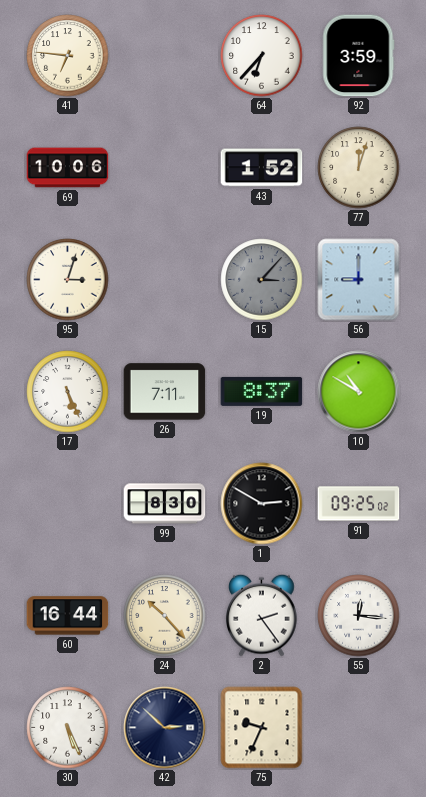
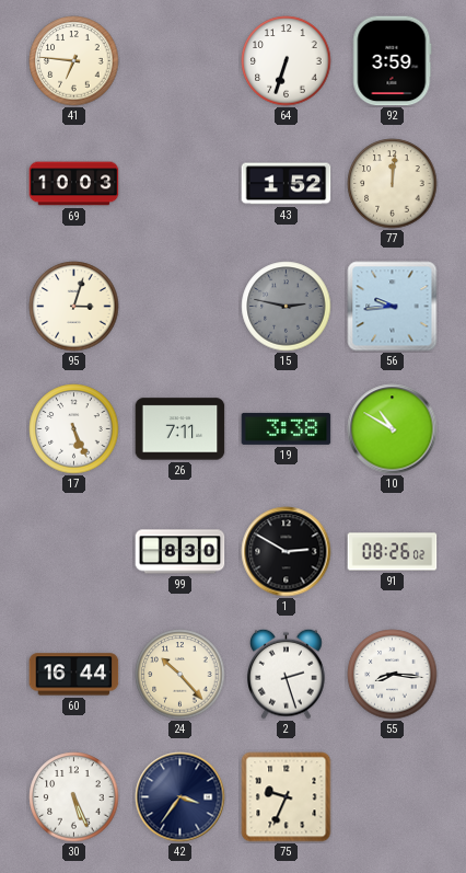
64: 6:37 -> 6:33 (287, 61)
69: 10:06 -> 10:03 (74, 184)
77: 12:03 -> 12:01 (393, 184)
15: 3:07 -> 2:47 (287, 307)
56: 9:00 -> 9:44 (393, 307)
19: 8:37 -> 3:38 (287, 428)
91: 09:25 -> 08:26 (393, 552)
2: 2:24 -> 2:27 (287, 674)
55: 12:16 -> 8:16 (393, 675)
42: 2:52 -> 3:36 (180, 797)
